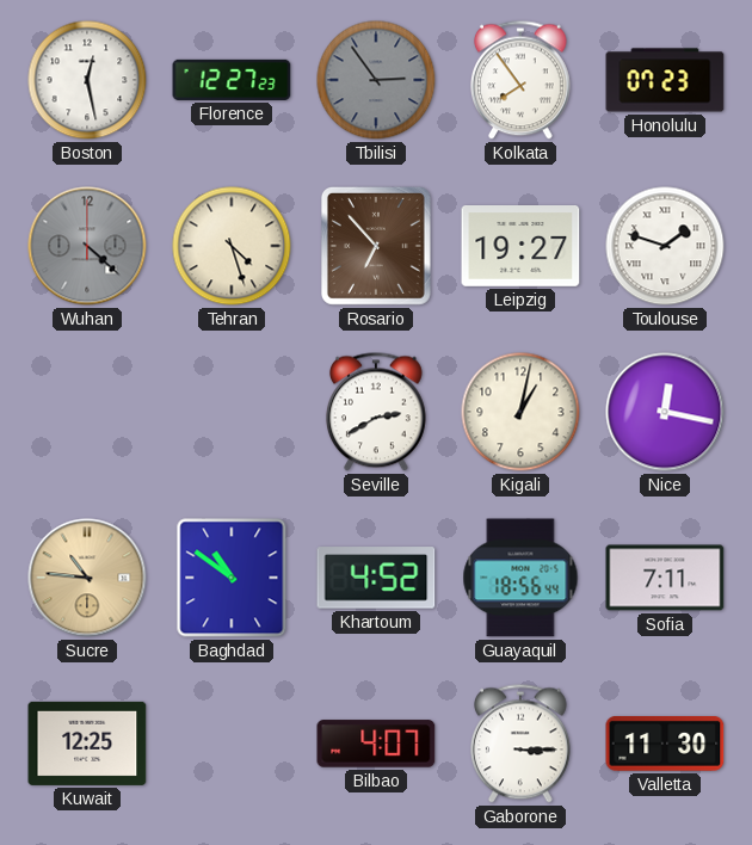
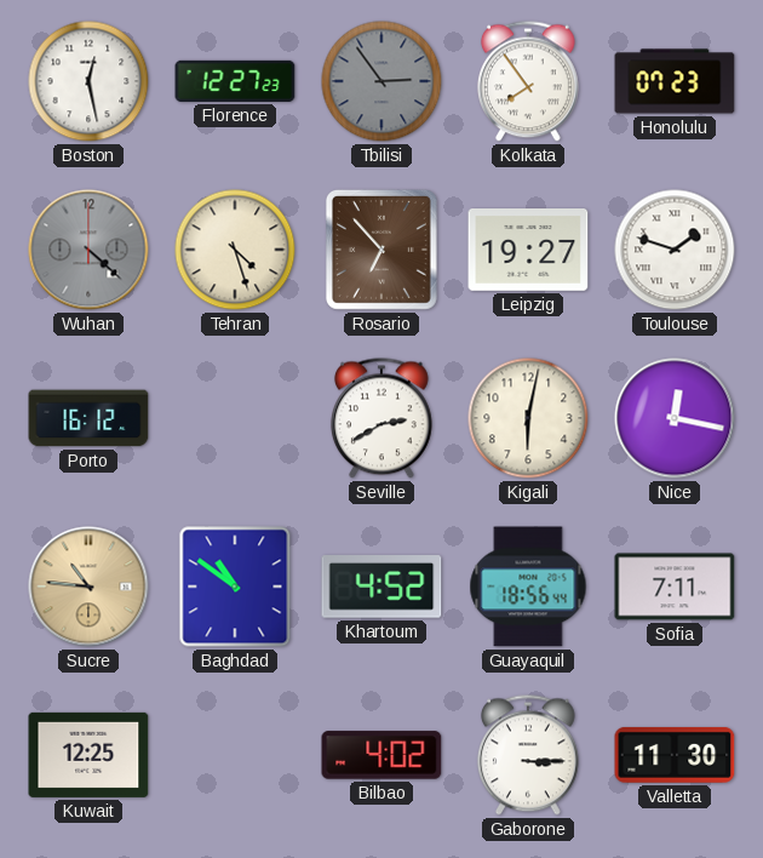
Porto: none -> 16:12 (88, 418)
Kigali: 1:02 -> 6:02 (528, 418)
Bilbao: 4:07 -> 4:02 (381, 755)
